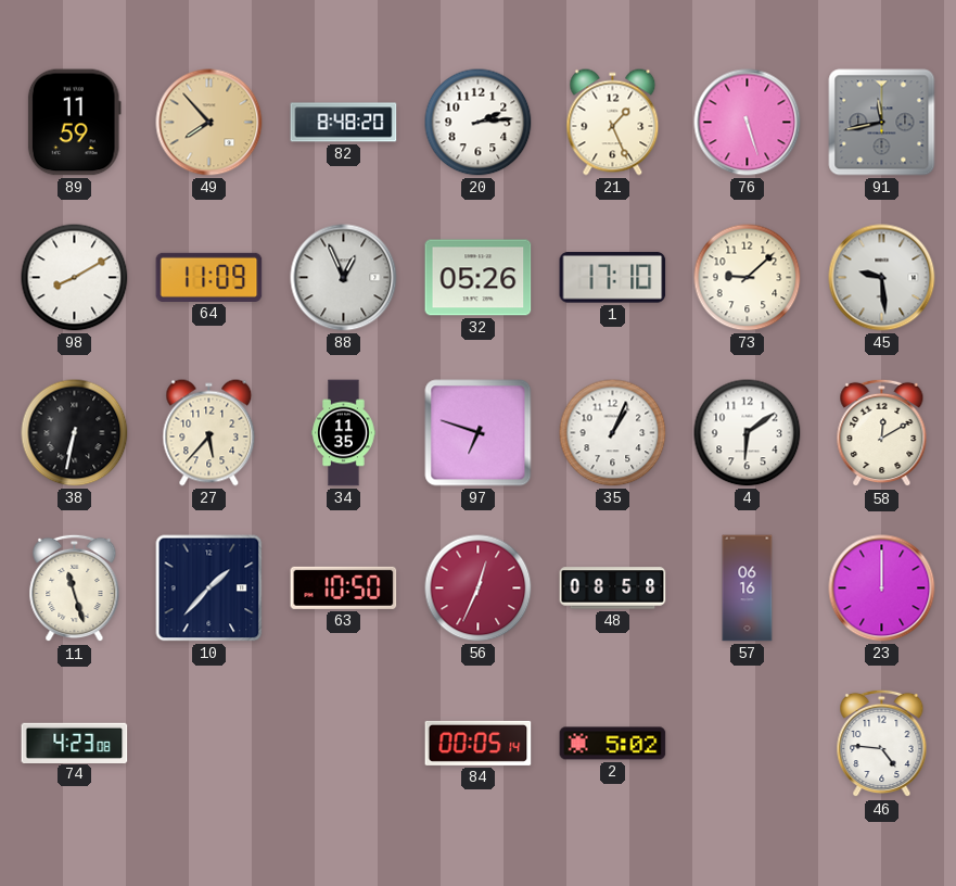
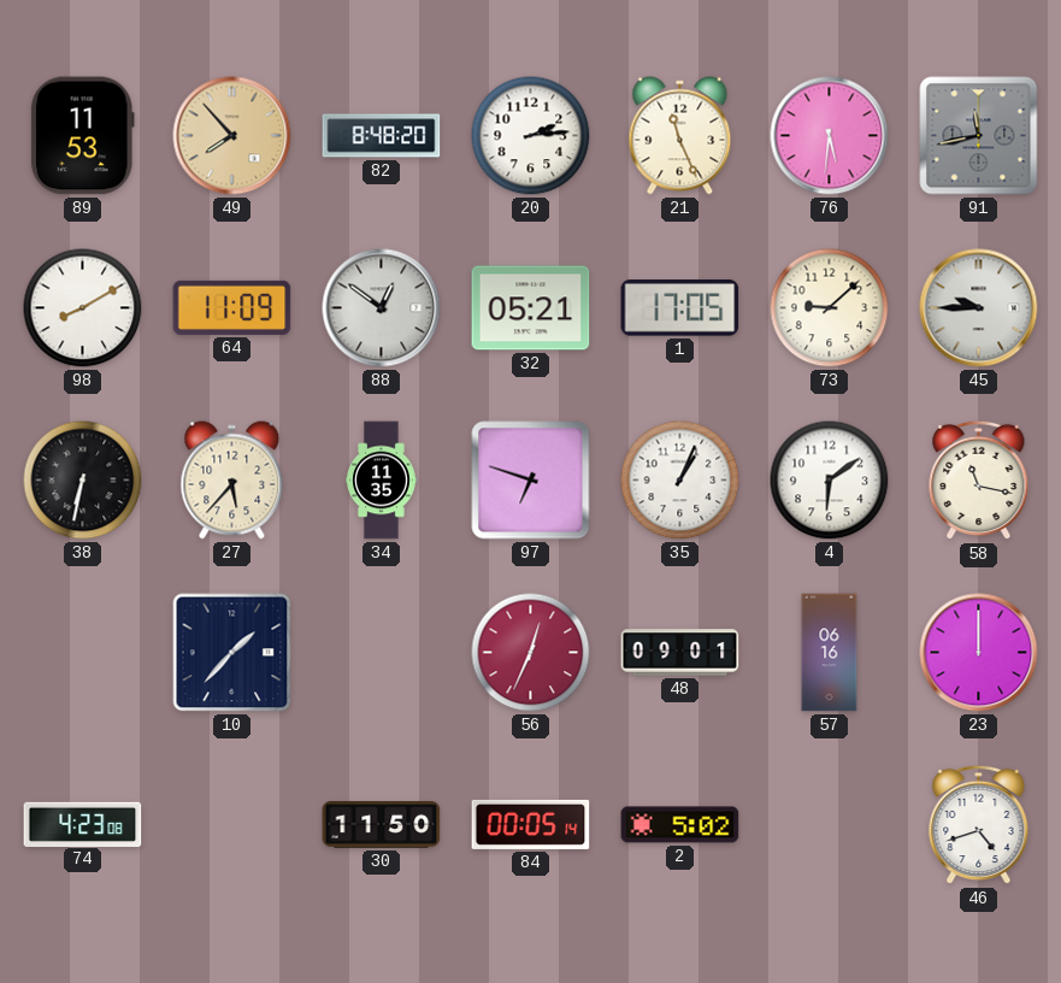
89: 11:59 -> 11:53 (82, 136)
21: 1:26 -> 11:26 (680, 136)
76: 5:27 -> 5:31 (830, 136)
88: 12:56 -> 12:51 (382, 308)
32: 05:26 -> 05:21 (531, 308)
1: 17:10 -> 17:05 (680, 308)
45: 9:29 -> 9:45 (979, 308)
58: 12:10 -> 11:17 (979, 481)
11: 11:27 -> none (75, 588)
63: 10:50 -> none (344, 587)
48: 08:58 -> 09:01 (680, 653)
30: none -> 11:50 (382, 825)
46: 4:46 -> 4:42 (979, 825)
